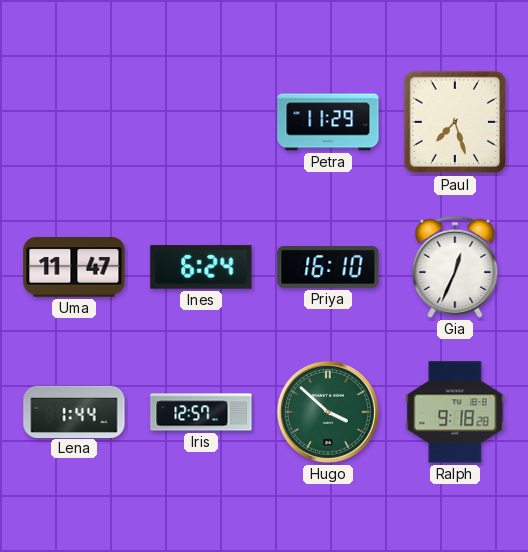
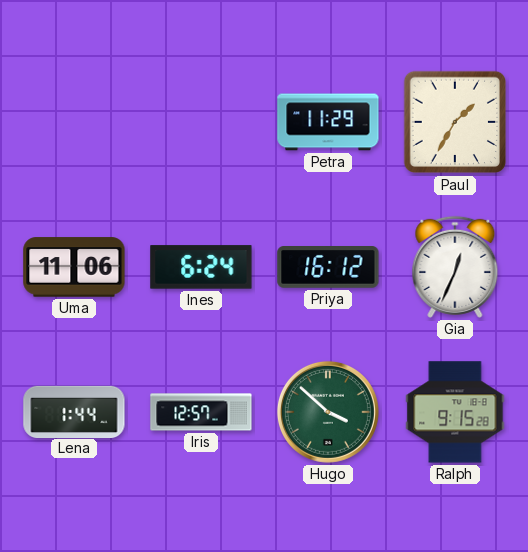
Paul: 7:27 -> 1:35 (455, 122)
Uma: 11:47 -> 11:06 (74, 267)
Priya: 16:10 -> 16:12 (328, 268)
Ralph: 9:18 -> 9:15 (455, 412)
